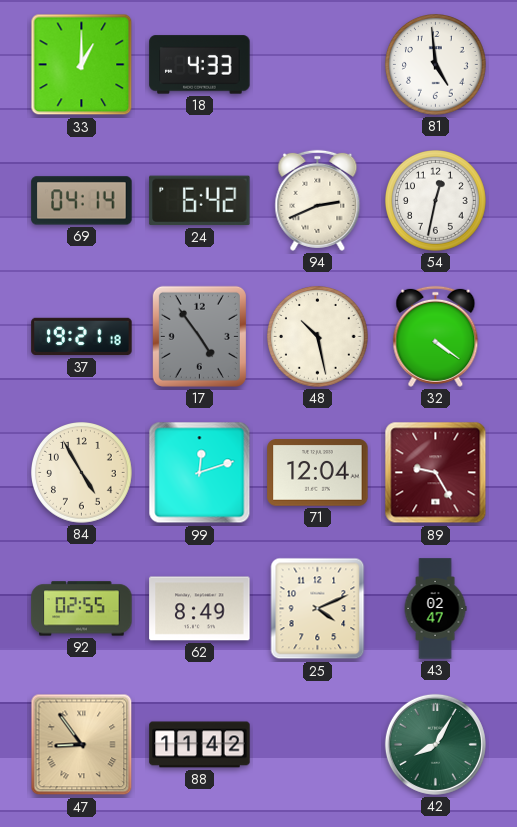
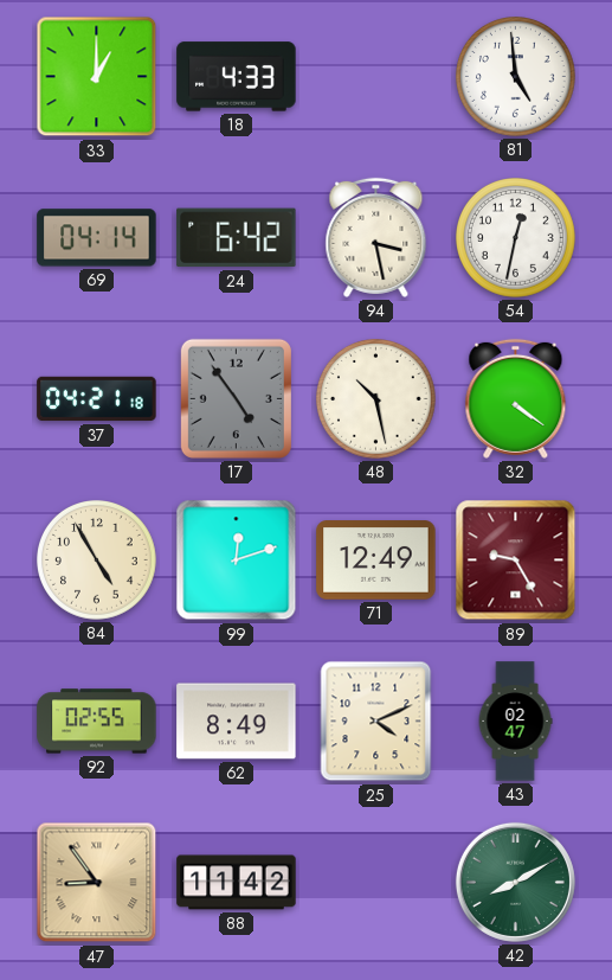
94: 2:41 -> 3:28 (376, 237)
37: 19:21 -> 04:21 (97, 399)
71: 12:04 -> 12:49 (376, 561)
42: 8:05 -> 8:10 (515, 882)
